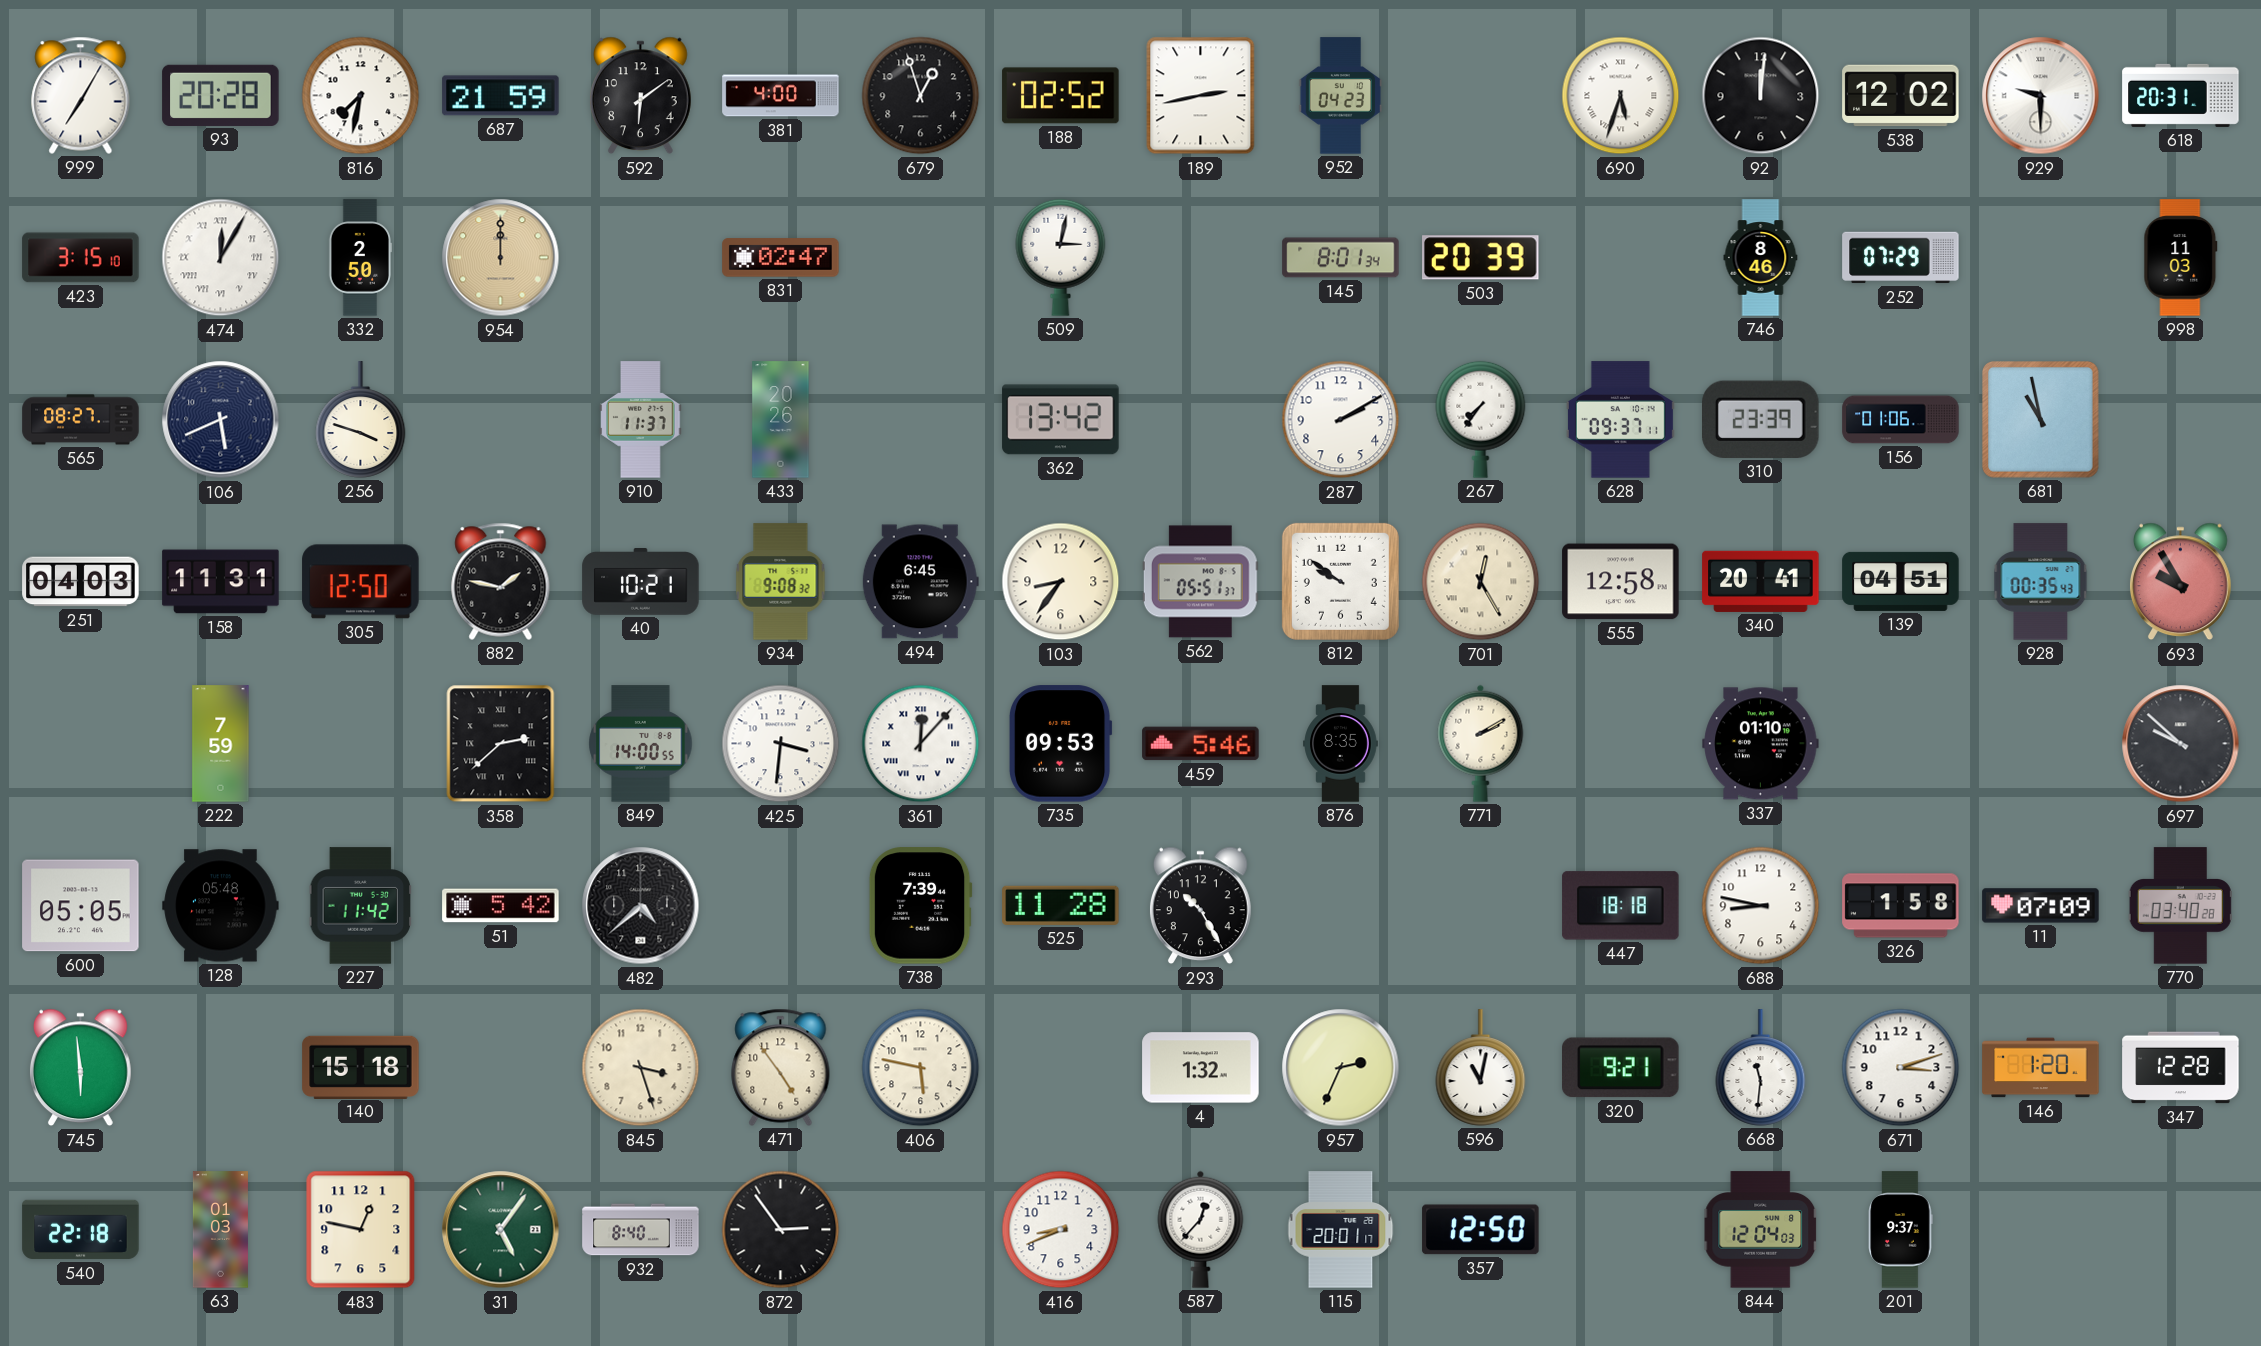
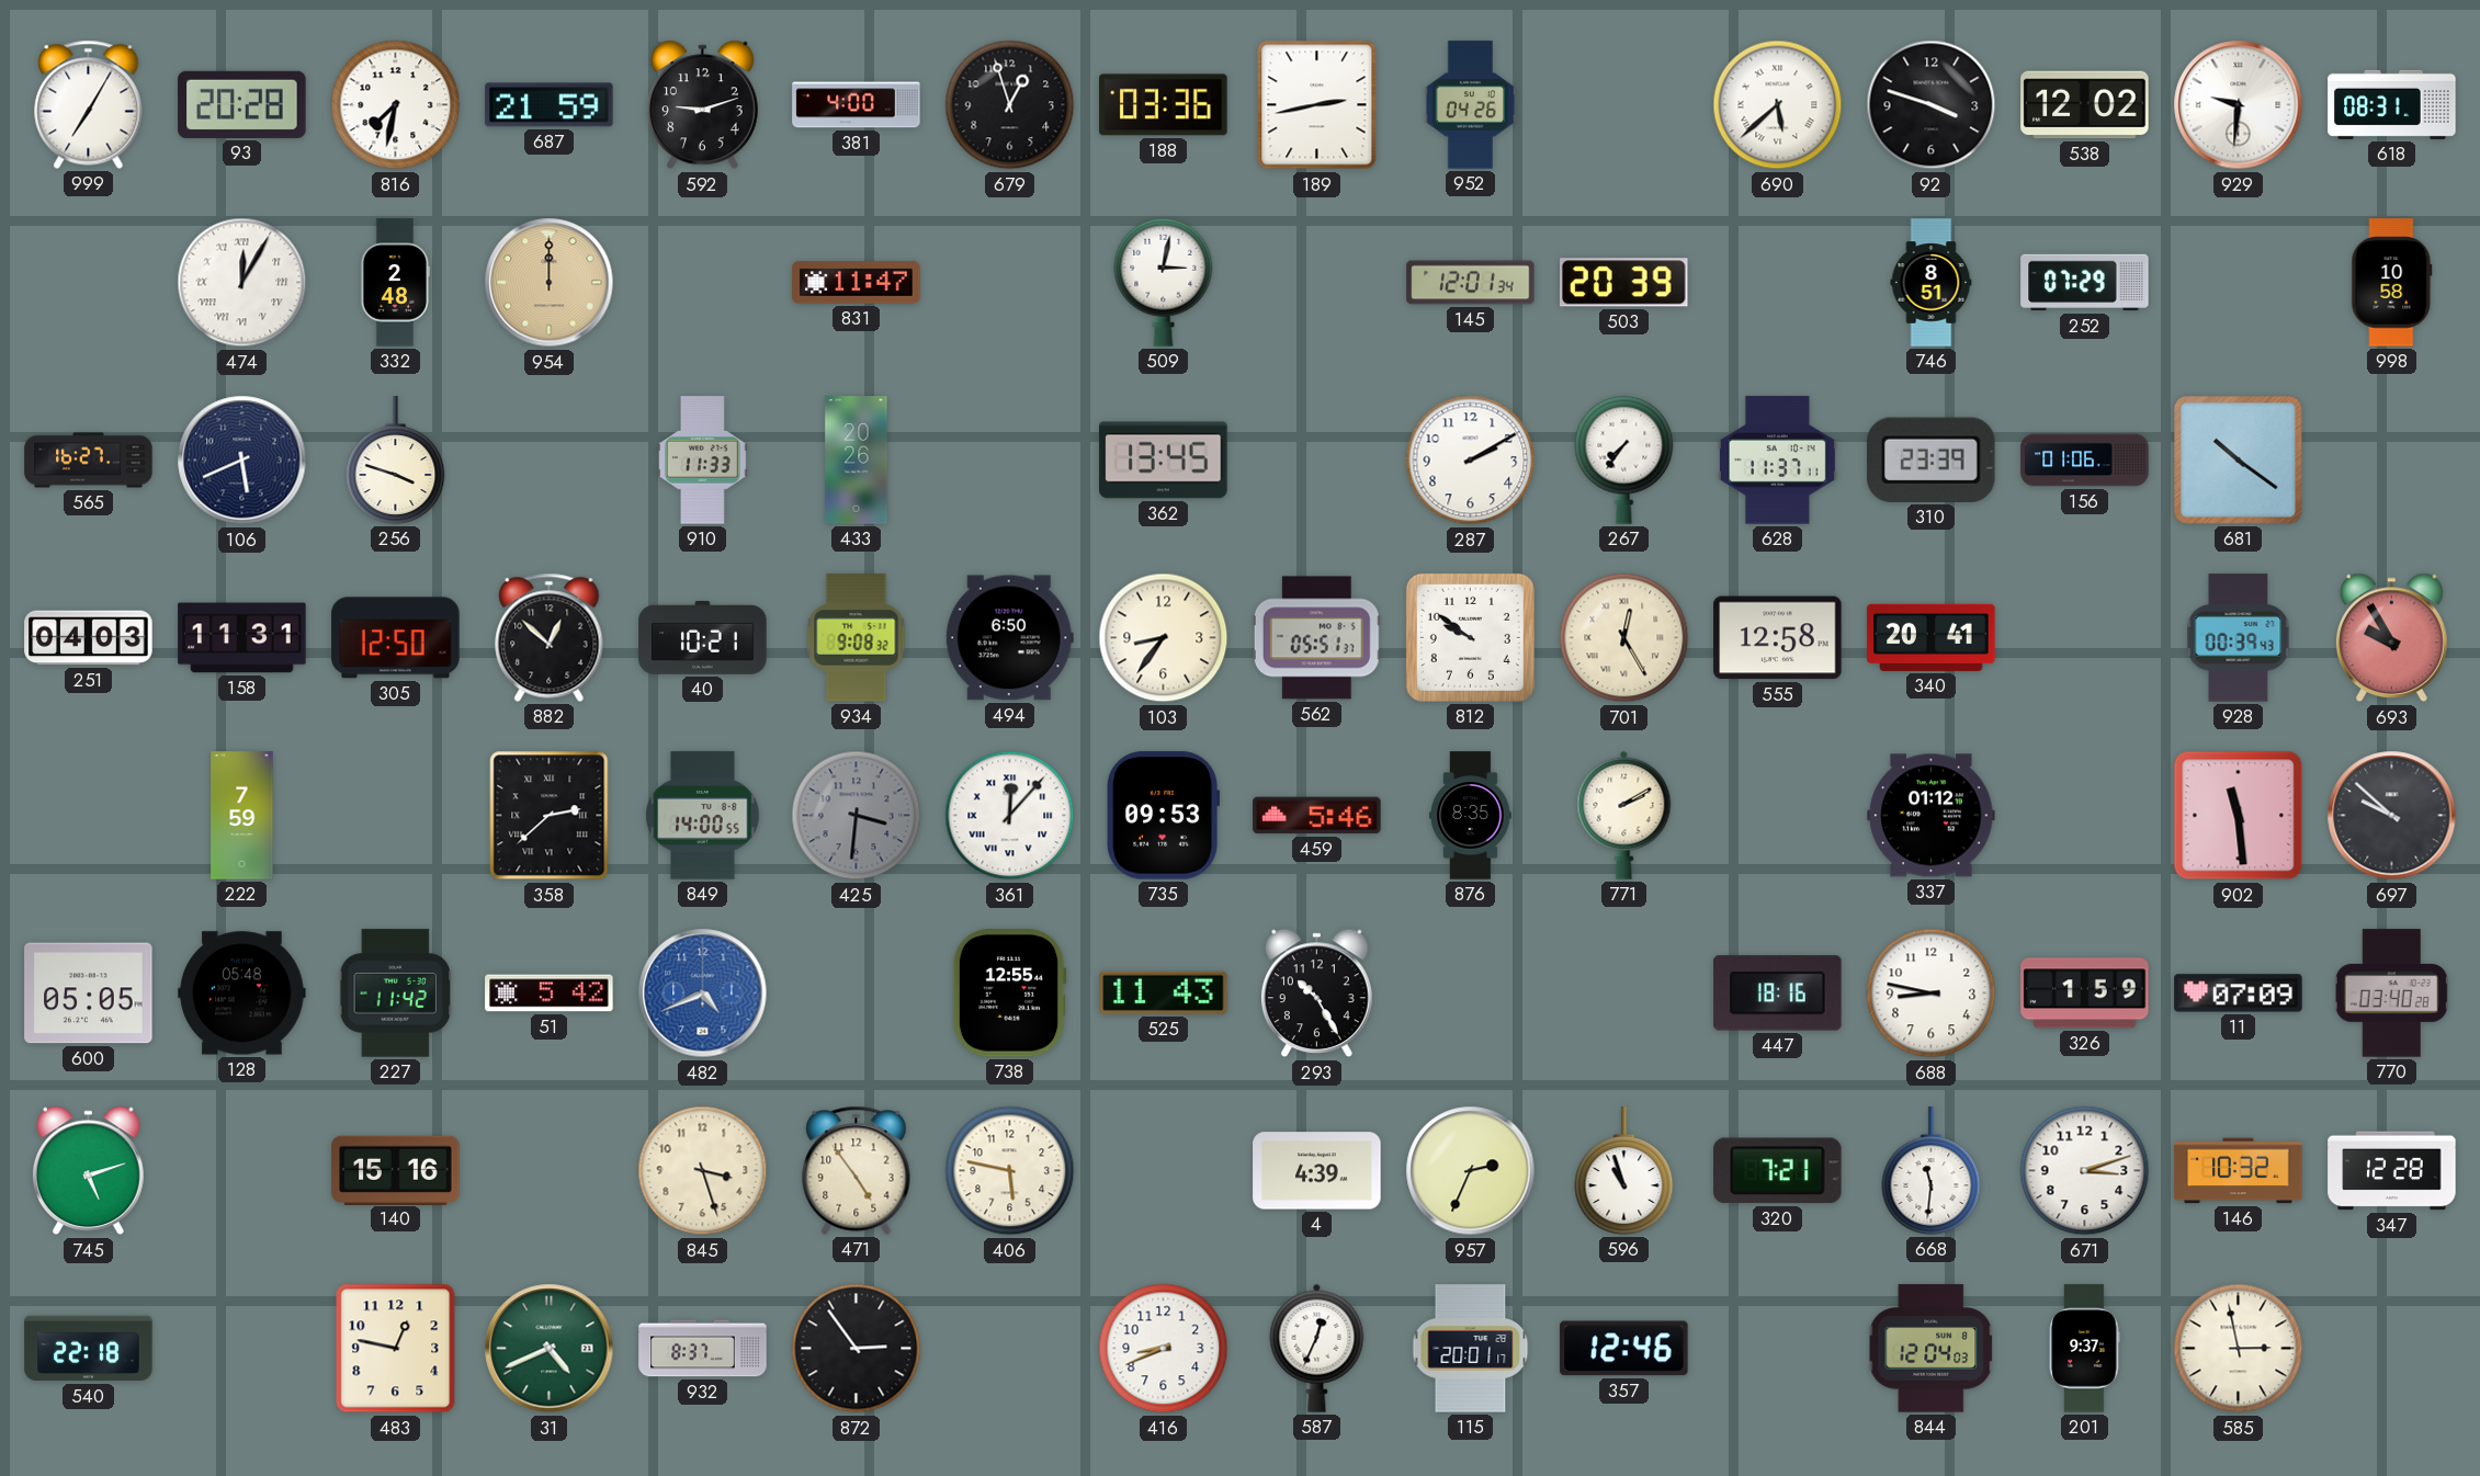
592: 6:09 -> 9:12 (703, 105)
188: 02:52 -> 03:36 (1164, 105)
952: 04:23 -> 04:26 (1471, 105)
690: 5:33 -> 5:38 (1778, 105)
92: 12:01 -> 3:48 (1932, 105)
929: 9:30 -> 9:31 (2239, 105)
618: 20:31 -> 08:31 (2392, 104)
423: 3:15 -> none (81, 258)
332: 2:50 -> 2:48 (395, 283)
831: 02:47 -> 11:47 (857, 283)
145: 8:01 -> 12:01 (1471, 283)
746: 8:46 -> 8:51 (1932, 283)
998: 11:03 -> 10:58 (2392, 283)
565: 08:27 -> 16:27 (89, 461)
910: 11:37 -> 11:33 (703, 461)
362: 13:42 -> 13:45 (1164, 461)
628: 09:37 -> 11:37 (1777, 461)
681: 10:58 -> 10:21 (2239, 461)
882: 1:47 -> 12:52 (550, 637)
494: 6:45 -> 6:50 (1009, 638)
139: 04:51 -> none (1901, 581)
928: 00:35 -> 00:39 (2239, 638)
425 dial: white -> grey (857, 816)
337: 01:10 -> 01:12 (1932, 816)
902: none -> 11:29 (2239, 816)
482: 4:38 -> 4:41 (703, 994)
482 dial: black -> blue (703, 994)
738: 7:39 -> 12:55 (1009, 994)
525: 11:28 -> 11:43 (1164, 992)
447: 18:18 -> 18:16 (1778, 994)
326: 1:58 -> 1:59 (2085, 994)
745: 5:59 -> 5:12 (89, 1171)
140: 15:18 -> 15:16 (396, 1170)
4: 1:32 -> 4:39 (1317, 1171)
596: 11:02 -> 10:57 (1624, 1171)
320: 9:21 -> 7:21 (1778, 1171)
146: 1:20 -> 10:32 (2239, 1171)
63: 01:03 -> none (220, 1230)
31: 5:06 -> 4:41 (550, 1349)
932: 8:40 -> 8:37 (703, 1349)
587: 12:37 -> 12:34 (1317, 1348)
357: 12:50 -> 12:46 (1624, 1349)
585: none -> 2:58 (2239, 1349)
